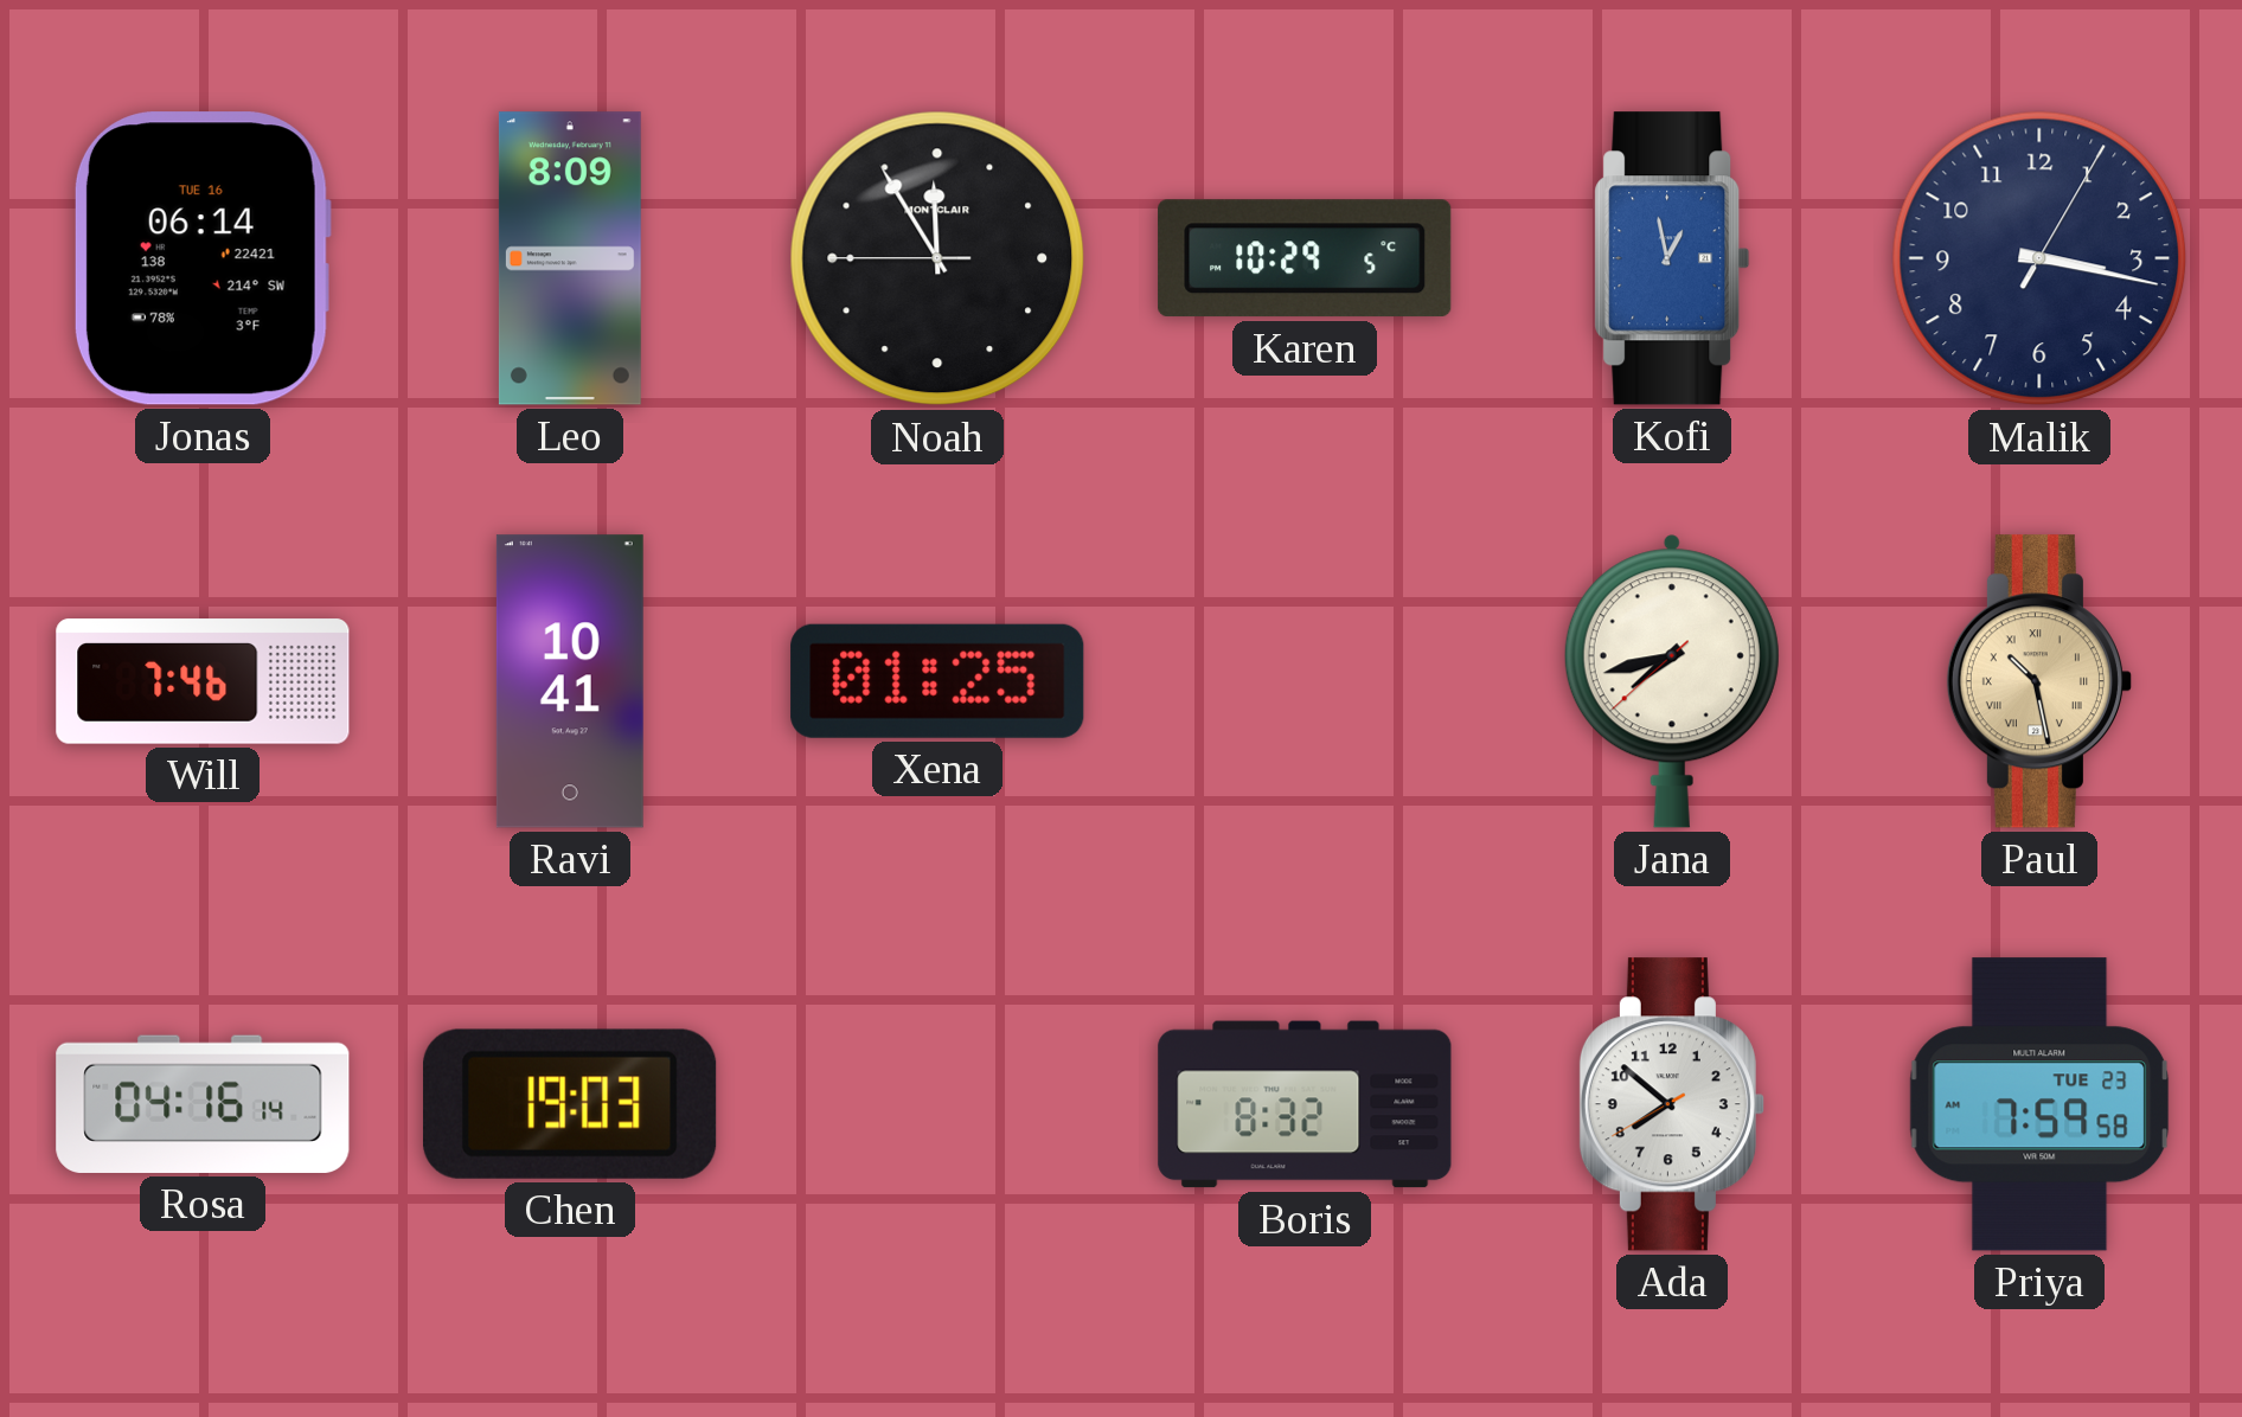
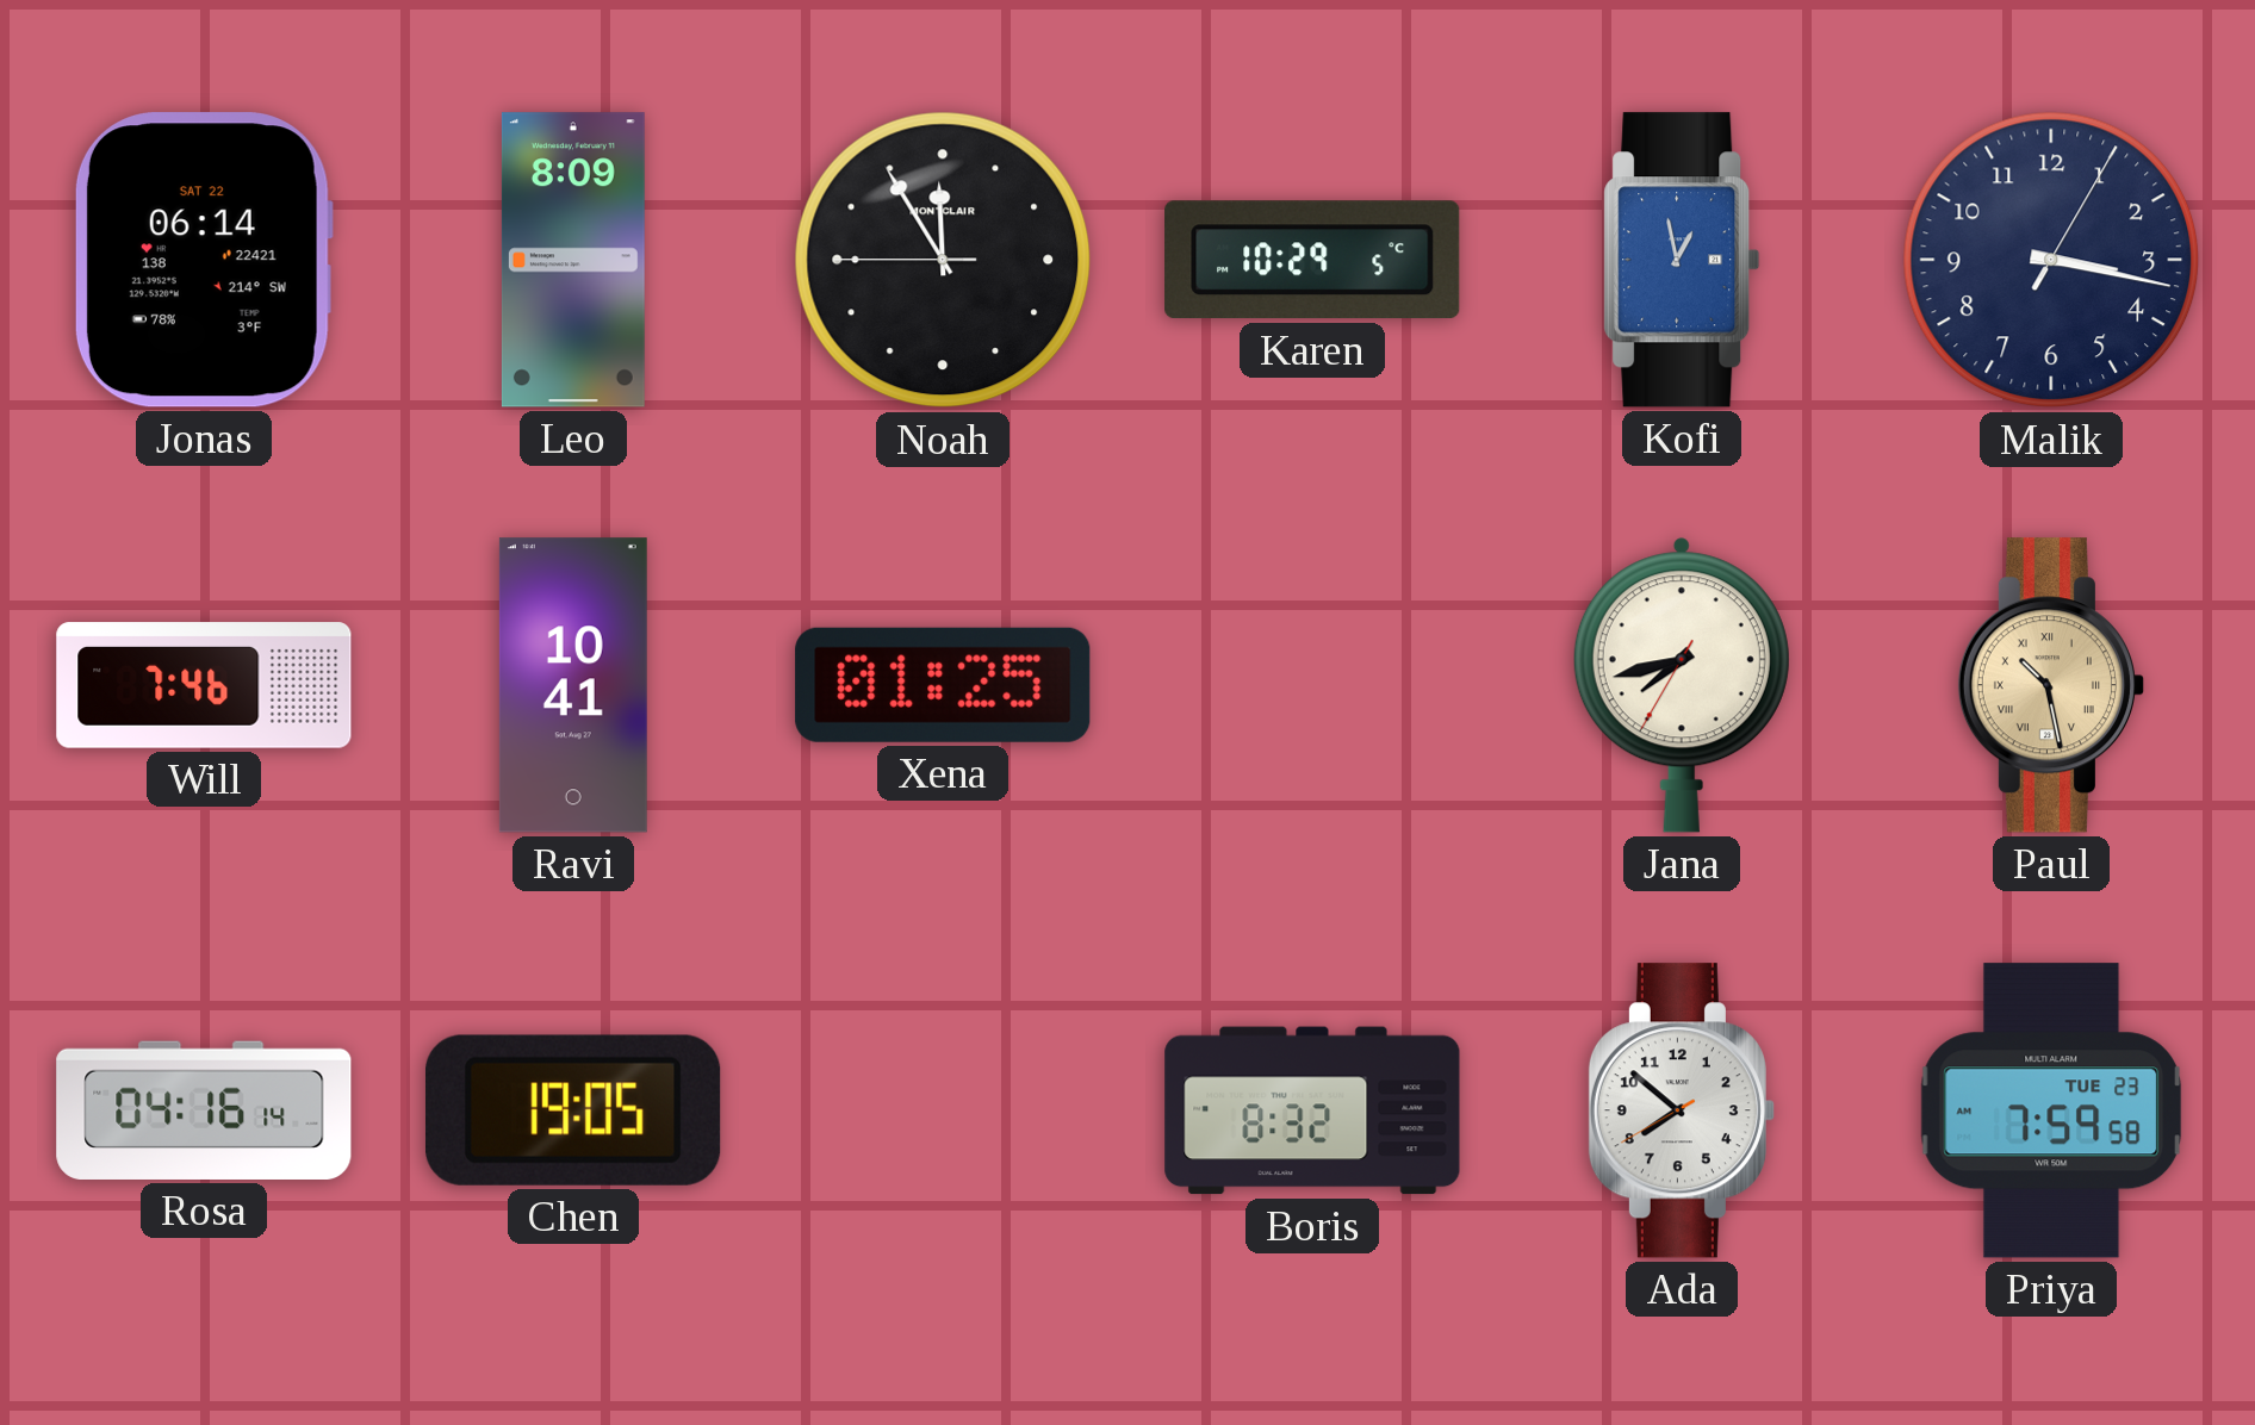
Jonas date: TUE 16 -> SAT 22 (204, 260)
Jana: 7:42:38 -> 7:42:35 (1682, 685)
Chen: 19:03 -> 19:05 (573, 1110)
